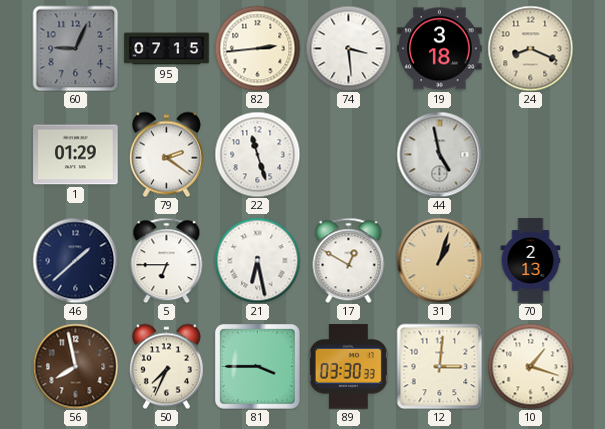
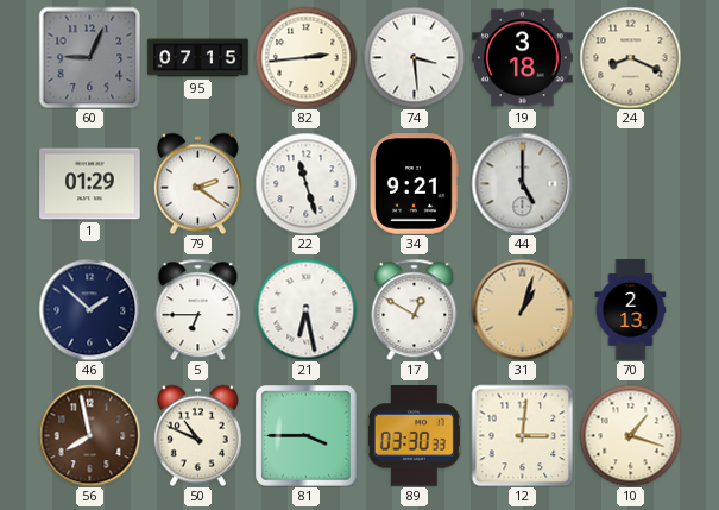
34: none -> 9:21 (415, 184)
44: 4:58 -> 5:00 (522, 183)
46: 1:38 -> 1:52 (89, 309)
50: 7:34 -> 10:49 (197, 435)
